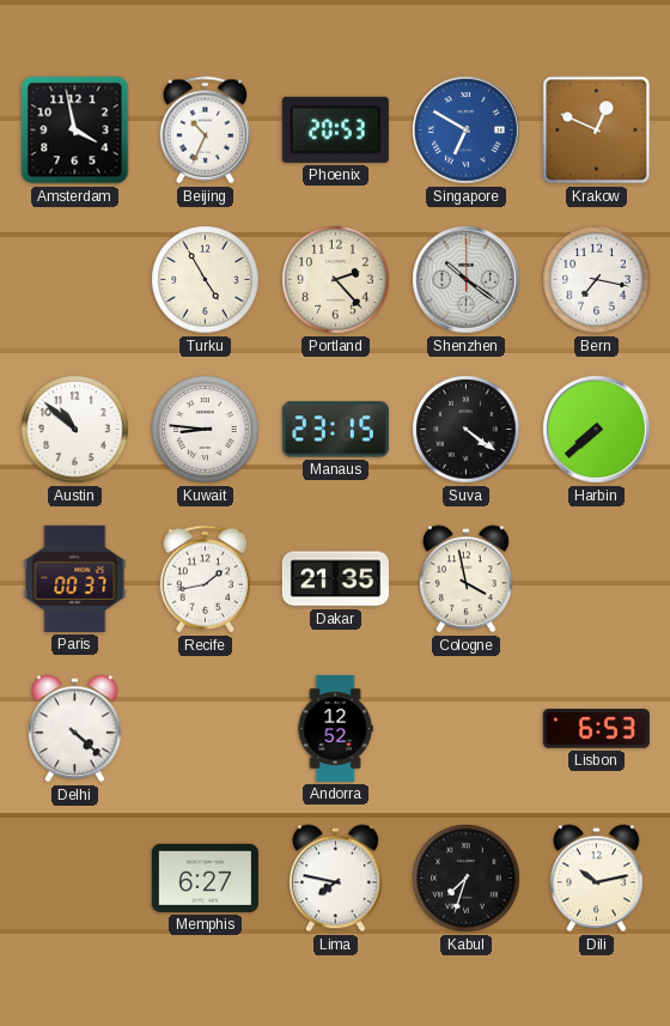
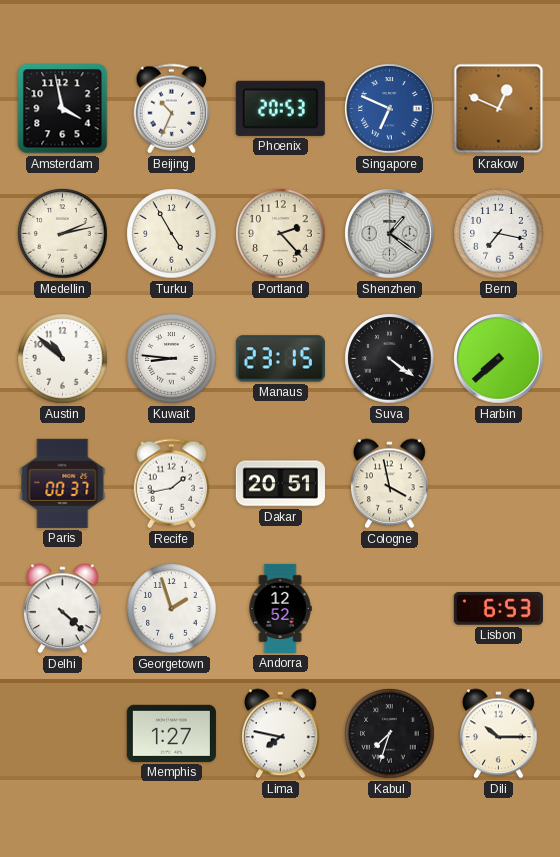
Singapore: 6:50 -> 6:49 (390, 109)
Medellin: none -> 2:13 (63, 234)
Shenzhen: 10:21 -> 1:21 (390, 234)
Dakar: 21:35 -> 20:51 (280, 484)
Georgetown: none -> 1:57 (172, 609)
Memphis: 6:27 -> 1:27 (171, 733)
Dili: 10:13 -> 10:15 (499, 734)
